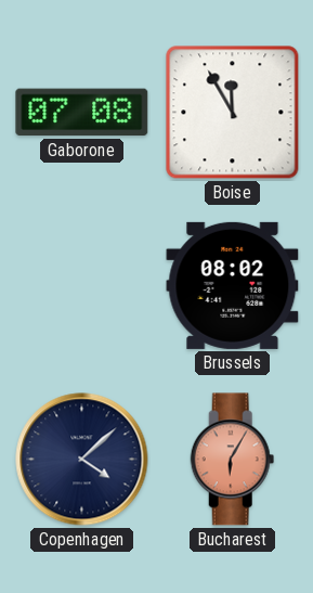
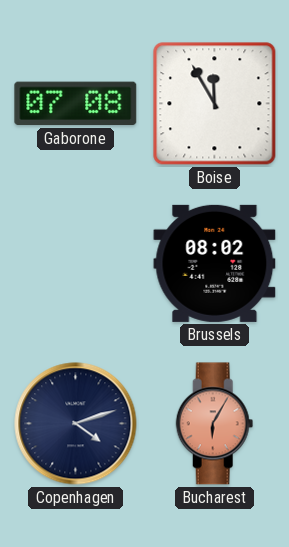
Copenhagen: 4:08 -> 4:12 (76, 424)
